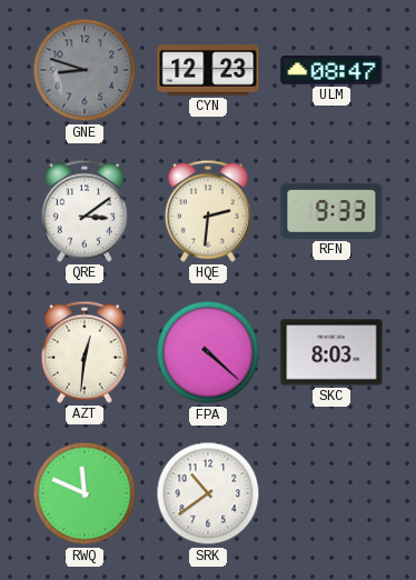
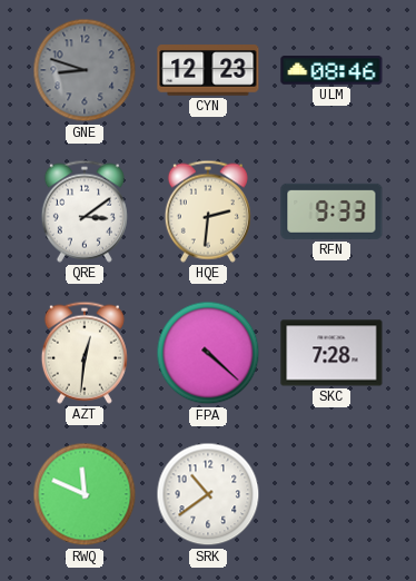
ULM: 08:47 -> 08:46 (331, 70)
SKC: 8:03 -> 7:28 (331, 353)
